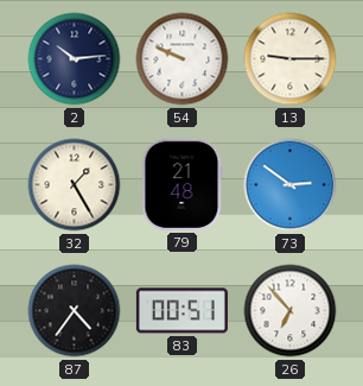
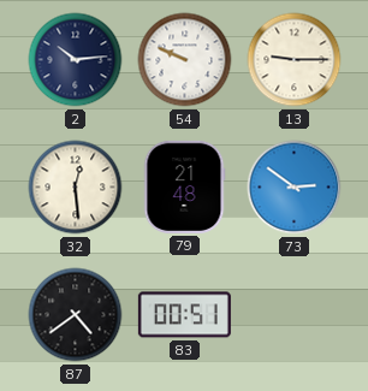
32: 1:25 -> 12:29 (76, 188)
87: 4:36 -> 4:39 (76, 315)
26: 6:53 -> none (291, 311)
